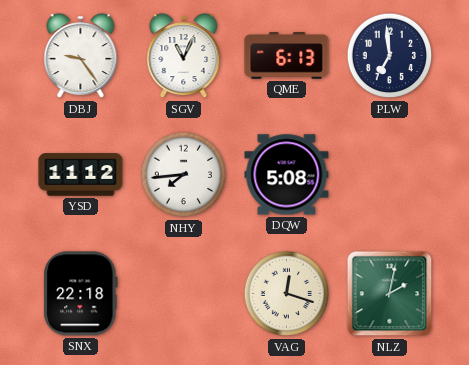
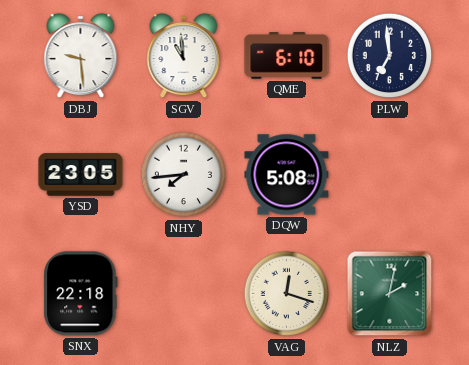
DBJ: 9:24 -> 9:29 (81, 56)
SGV: 11:04 -> 10:59 (184, 56)
QME: 6:13 -> 6:10 (287, 56)
YSD: 11:12 -> 23:05 (81, 175)
